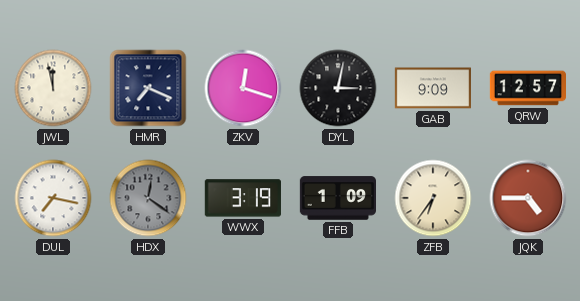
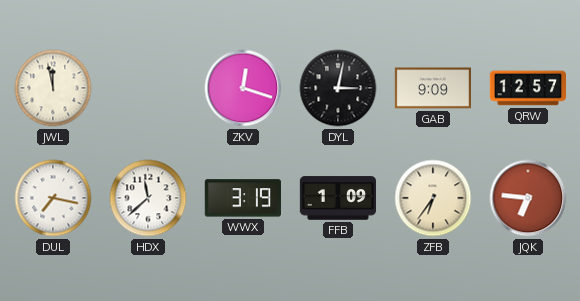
HMR: 7:19 -> none (148, 88)
HDX: 12:21 -> 11:38 (148, 198)
HDX dial: grey -> white (148, 198)
JQK: 4:45 -> 6:46 (528, 198)
